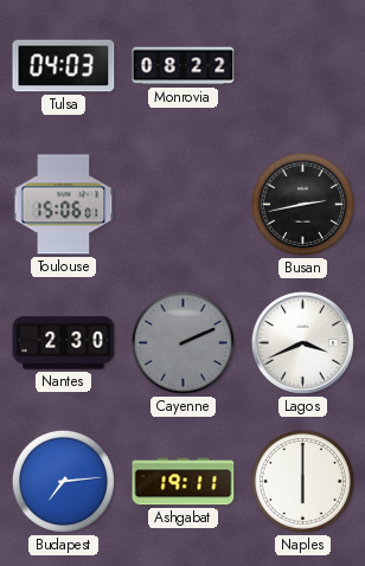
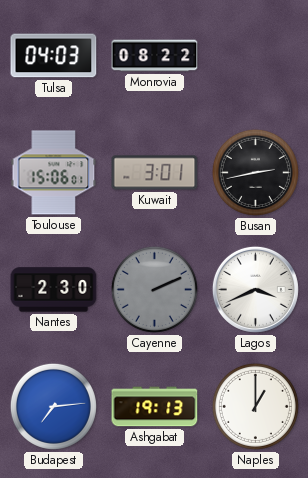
Kuwait: none -> 3:01 (155, 173)
Ashgabat: 19:11 -> 19:13 (155, 407)
Naples: 6:00 -> 1:00 (255, 406)
